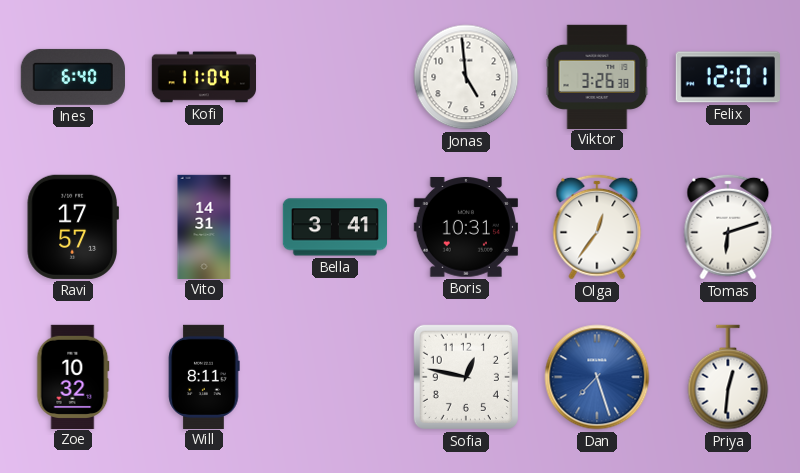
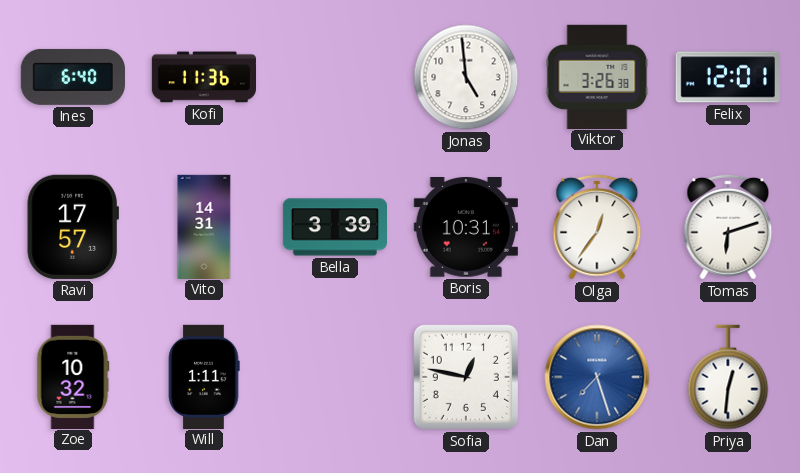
Kofi: 11:04 -> 11:36 (203, 77)
Bella: 3:41 -> 3:39 (334, 227)
Will: 8:11 -> 1:11 (204, 376)
